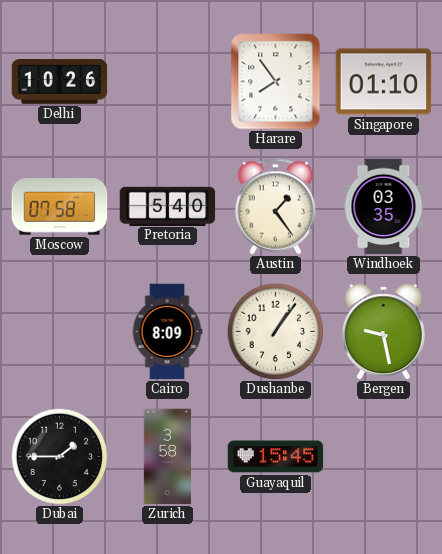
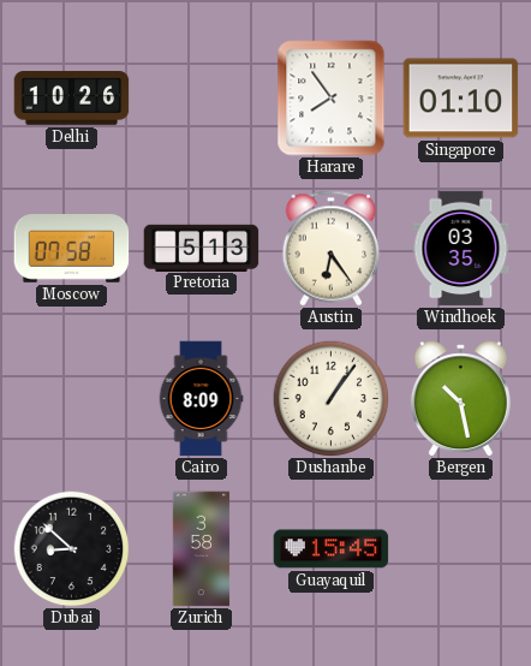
Pretoria: 5:40 -> 5:13 (202, 248)
Austin: 1:24 -> 6:24 (332, 249)
Bergen: 9:28 -> 10:28 (460, 399)
Dubai: 1:45 -> 8:52 (71, 548)
